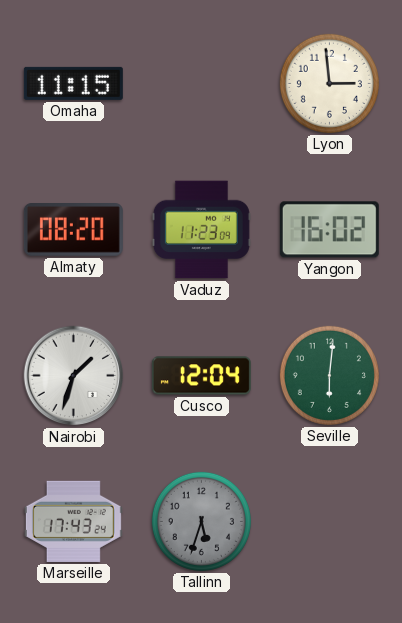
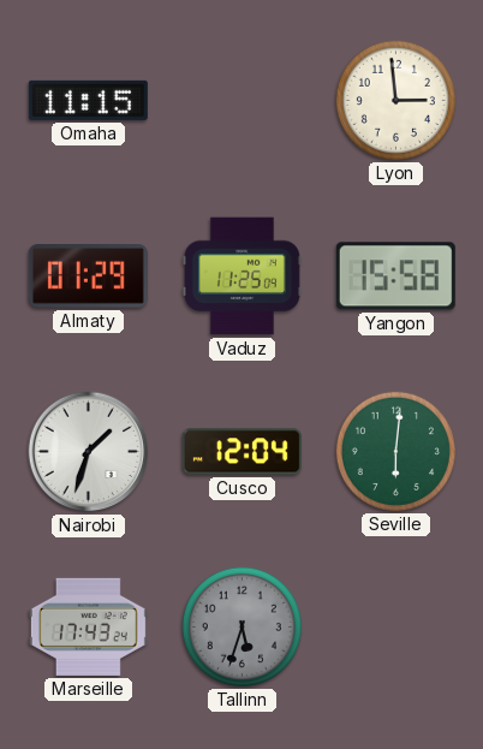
Almaty: 08:20 -> 01:29 (88, 277)
Vaduz: 11:23 -> 11:25 (241, 277)
Yangon: 16:02 -> 15:58 (395, 277)
